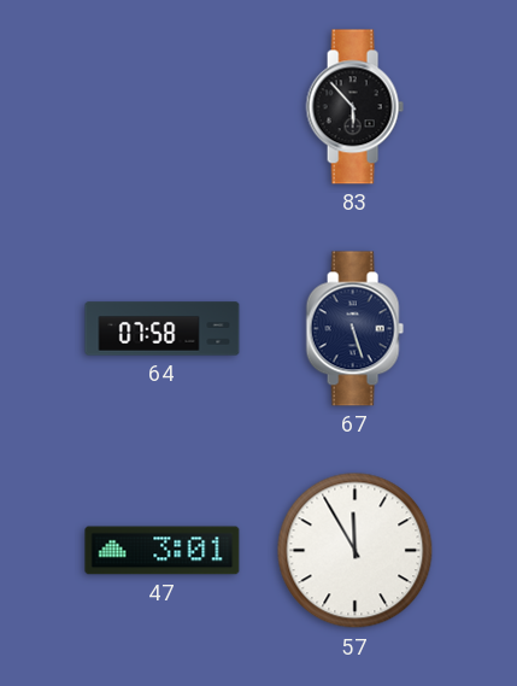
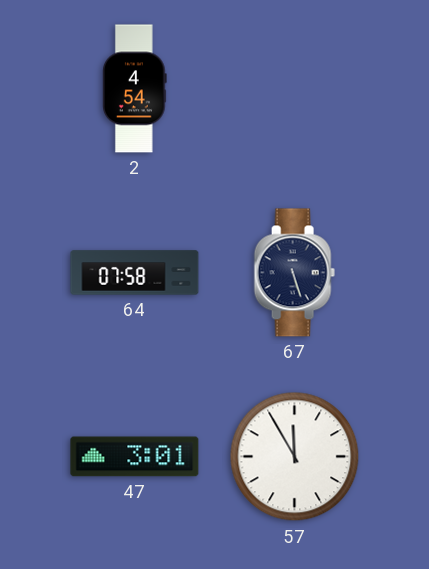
2: none -> 4:54 (135, 89)
83: 5:53 -> none (354, 107)
